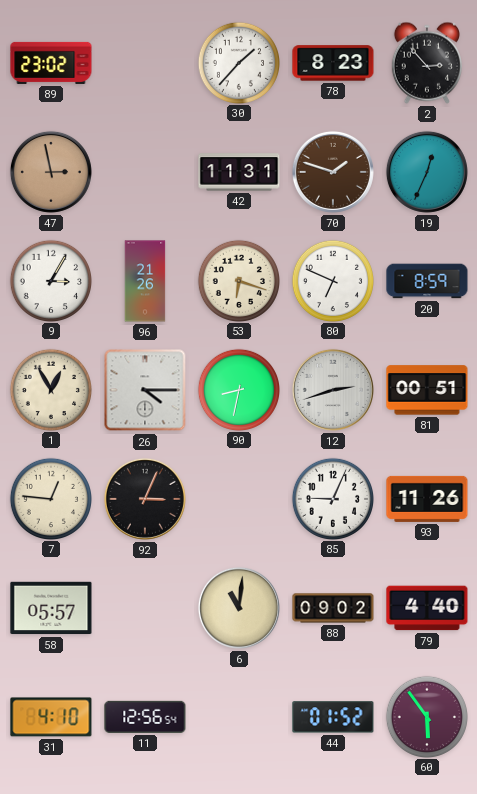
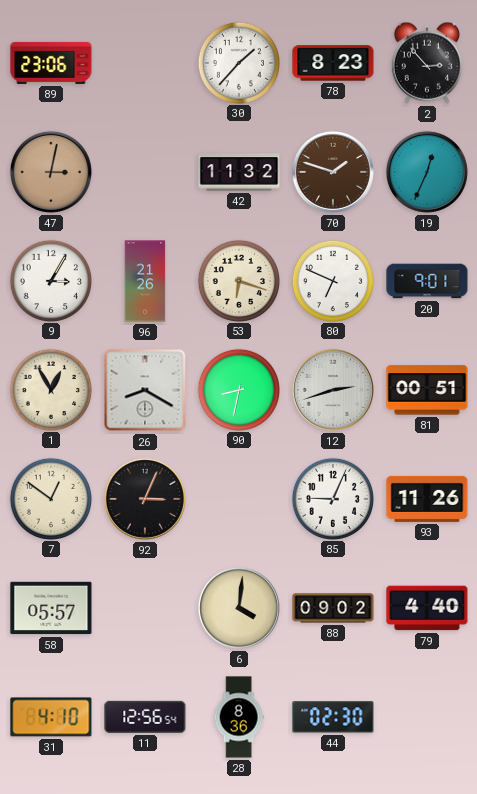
89: 23:02 -> 23:06 (51, 63)
47: 2:58 -> 3:02 (51, 172)
42: 11:31 -> 11:32 (239, 172)
20: 8:59 -> 9:01 (427, 281)
26: 4:15 -> 8:20 (145, 390)
7: 12:46 -> 12:51 (50, 498)
6: 11:01 -> 4:01 (239, 608)
28: none -> 8:36 (239, 717)
44: 01:52 -> 02:30 (333, 717)
60: 5:54 -> none (426, 716)
